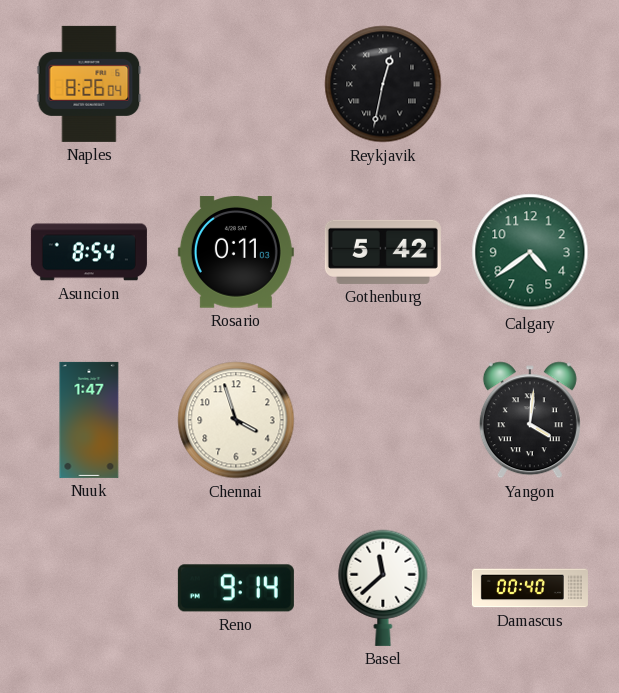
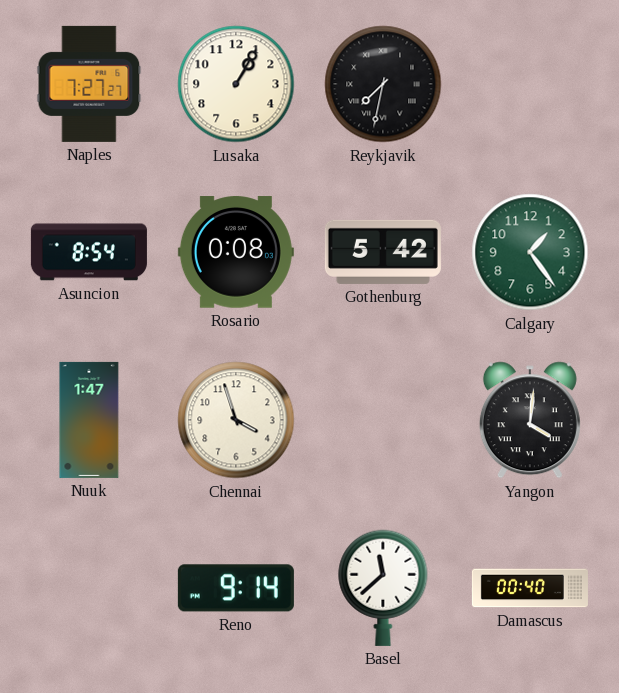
Naples: 8:26 -> 7:27 (89, 84)
Lusaka: none -> 1:05 (236, 84)
Reykjavik: 12:32 -> 7:32 (383, 84)
Rosario: 0:11 -> 0:08 (236, 252)
Calgary: 4:39 -> 1:24 (530, 252)
